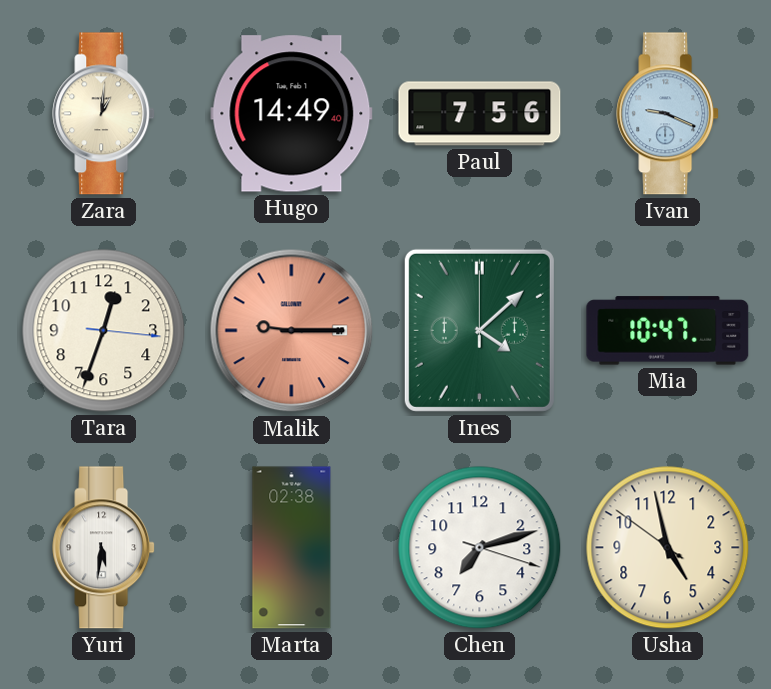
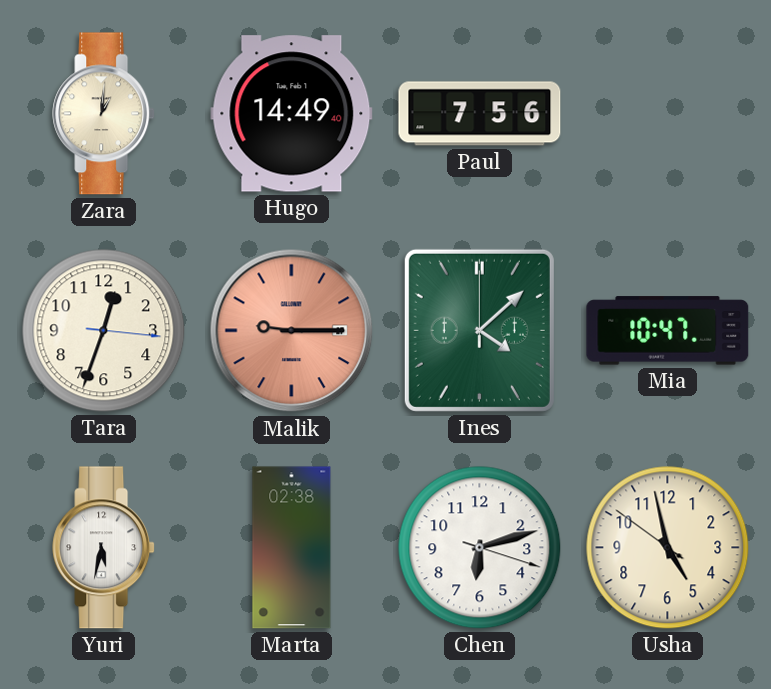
Ivan: 9:19 -> none (668, 114)
Yuri: 5:31 -> 5:32 (104, 548)
Chen: 7:12 -> 6:12 (480, 548)
